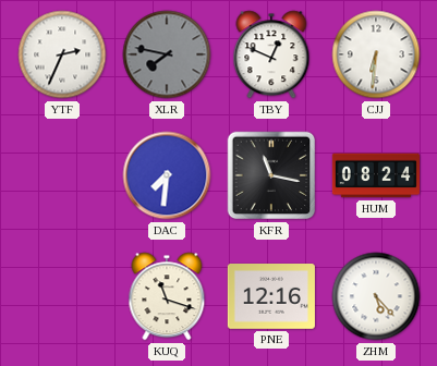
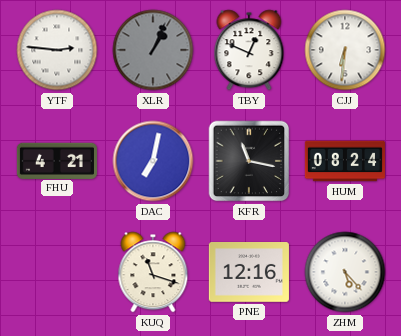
YTF: 2:34 -> 2:46 (57, 50)
XLR: 7:47 -> 1:04 (153, 50)
FHU: none -> 4:21 (57, 160)
DAC: 7:31 -> 7:02 (153, 161)
